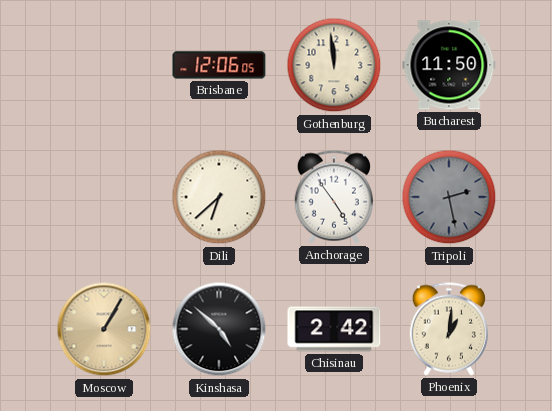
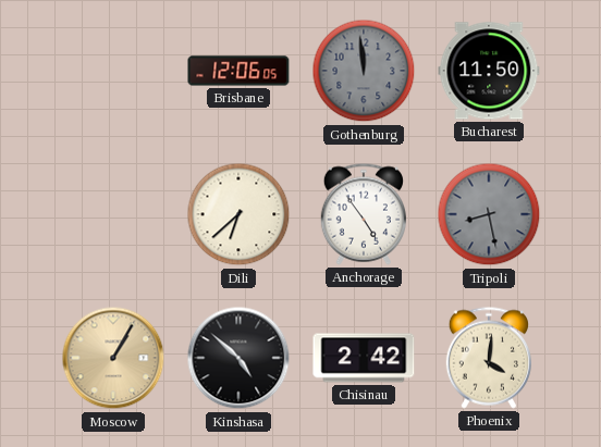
Gothenburg dial: cream -> grey (364, 71)
Tripoli: 2:28 -> 8:28 (489, 214)
Phoenix: 1:01 -> 4:01 (489, 358)
